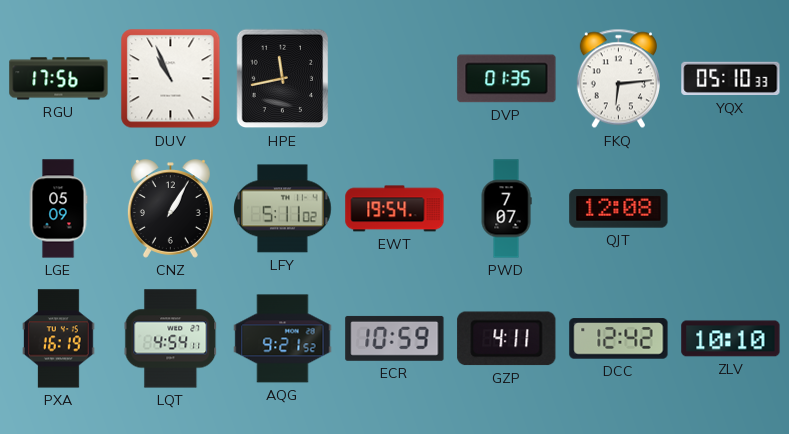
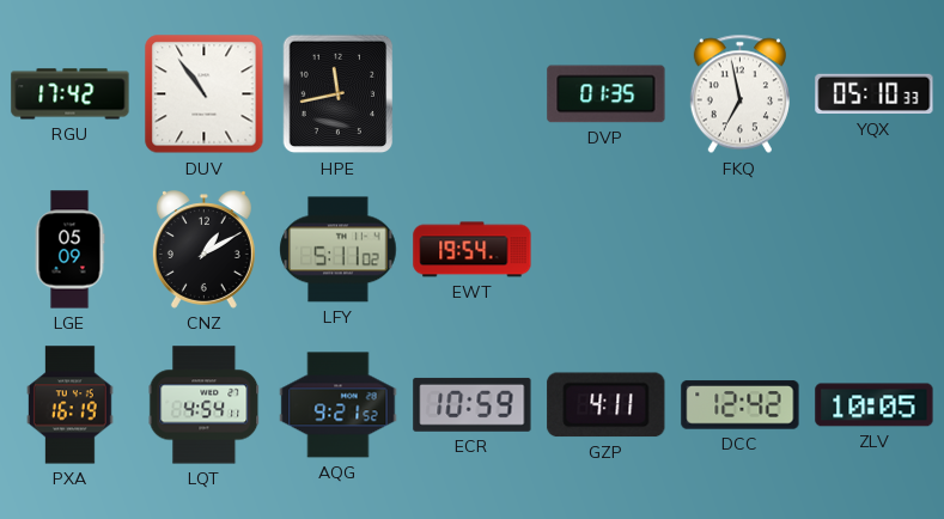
RGU: 17:56 -> 17:42 (71, 94)
DUV: 10:56 -> 10:54 (205, 94)
FKQ: 6:14 -> 6:58 (739, 94)
CNZ: 1:05 -> 1:10 (203, 250)
PWD: 7:07 -> none (506, 209)
QJT: 12:08 -> none (619, 209)
ZLV: 10:10 -> 10:05 (875, 405)
